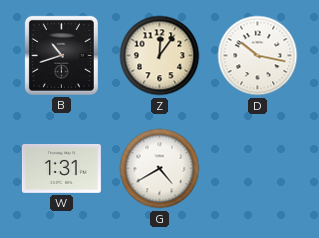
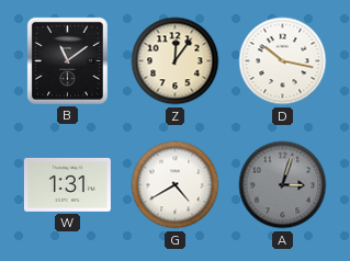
B: 10:42 -> 11:09 (67, 60)
A: none -> 3:03 (283, 185)
